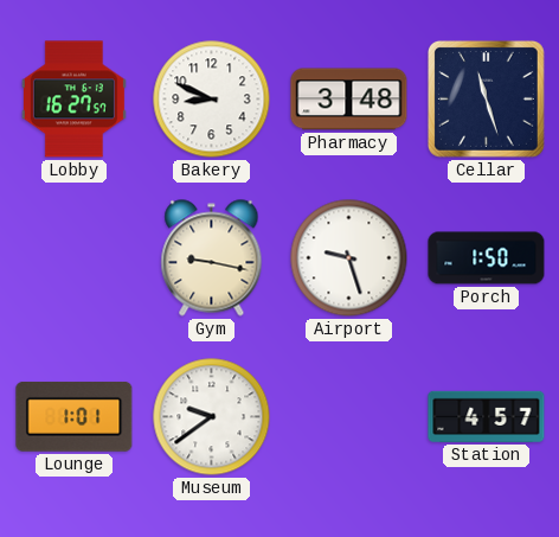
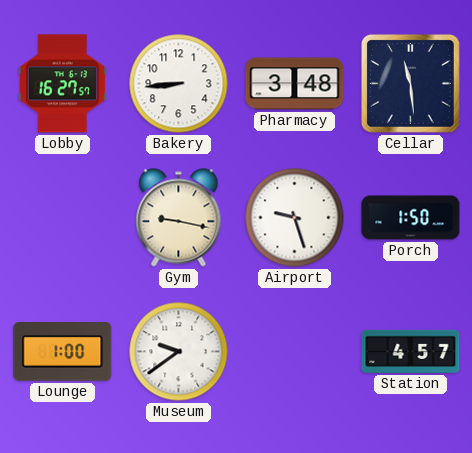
Bakery: 8:49 -> 8:44 (179, 84)
Cellar: 11:27 -> 11:29 (410, 83)
Lounge: 1:01 -> 1:00 (63, 352)
